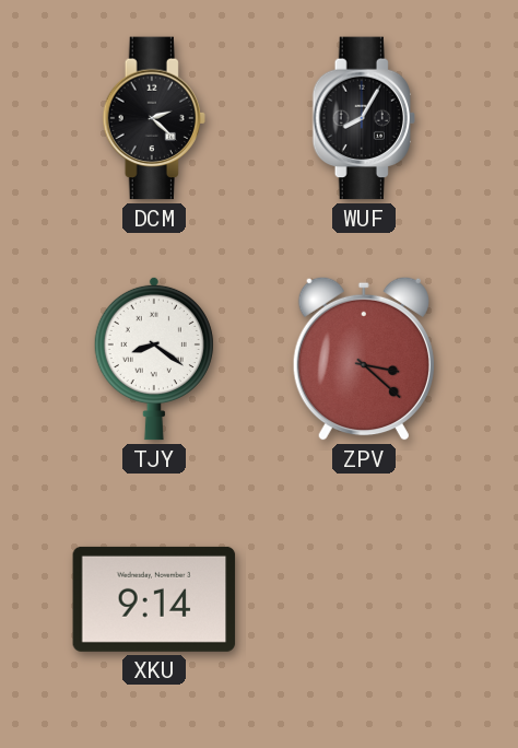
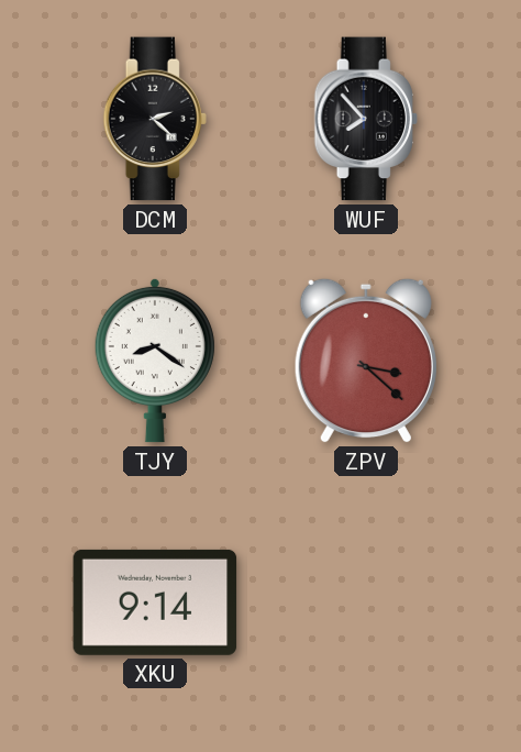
WUF: 8:05 -> 7:53 (365, 119)
